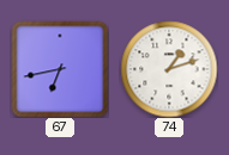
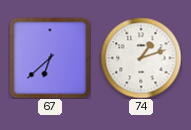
67: 6:43 -> 6:38 (50, 58)
